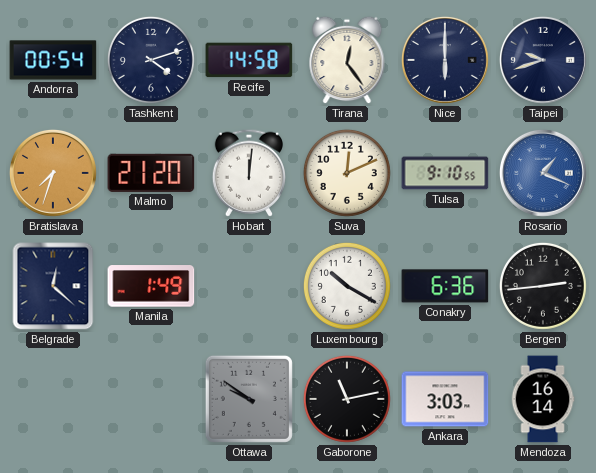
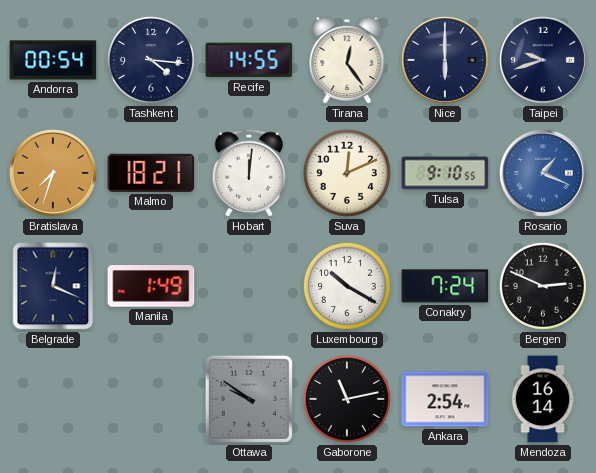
Tashkent: 4:12 -> 4:16 (151, 60)
Recife: 14:58 -> 14:55 (249, 60)
Malmo: 21:20 -> 18:21 (151, 173)
Belgrade: 12:22 -> 12:19 (53, 286)
Conakry: 6:36 -> 7:24 (445, 286)
Bergen: 2:44 -> 2:49 (543, 286)
Ankara: 3:03 -> 2:54 (445, 399)
